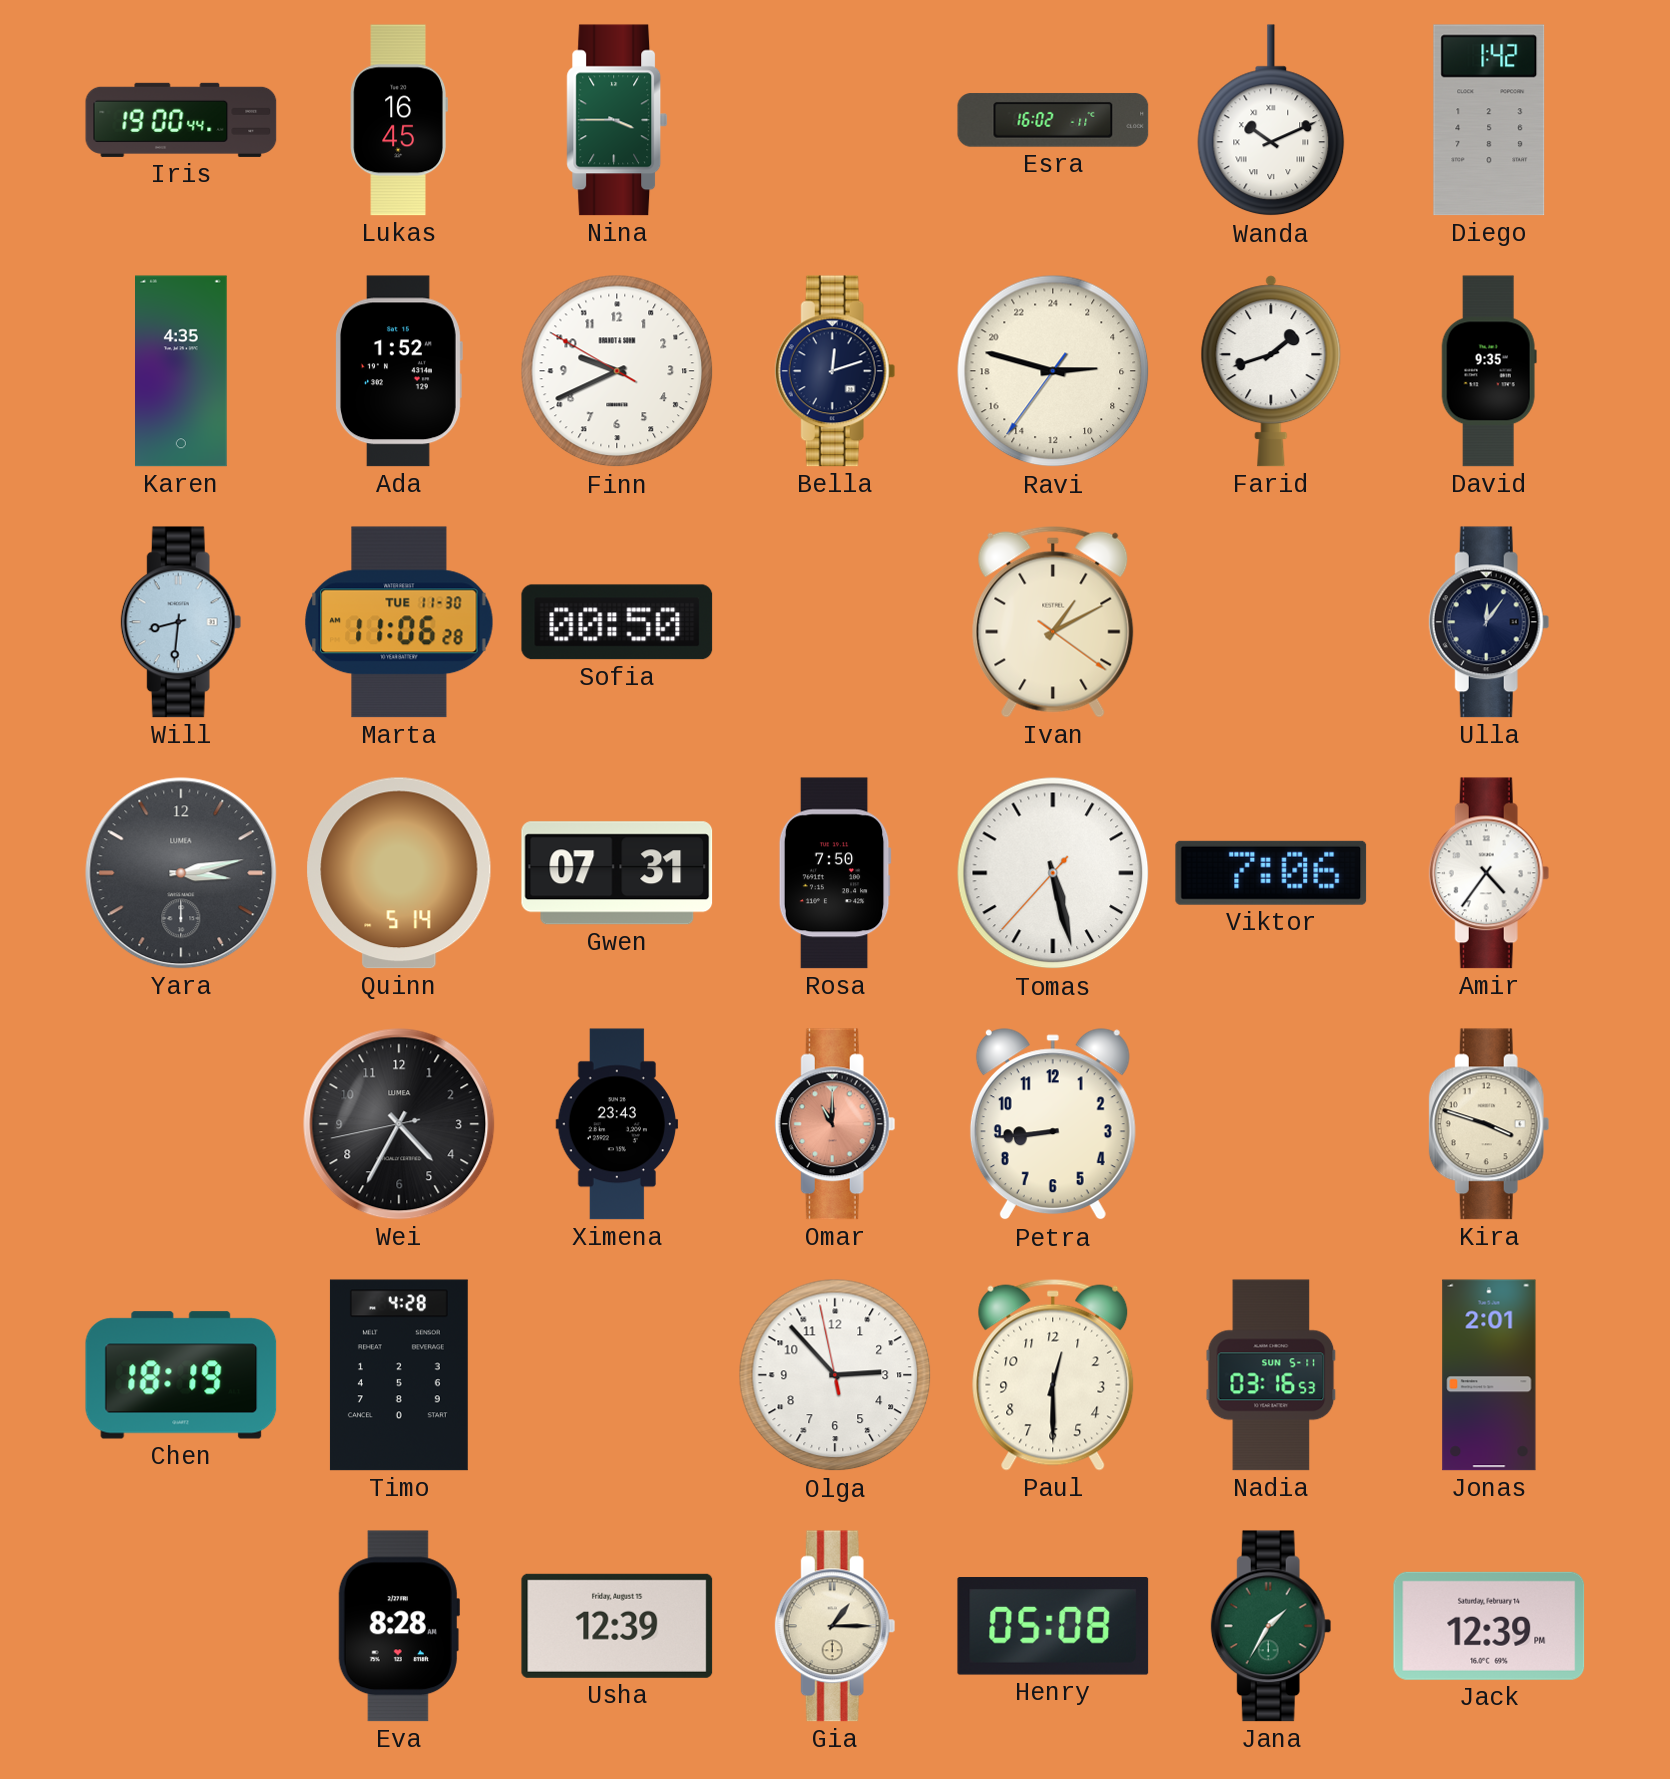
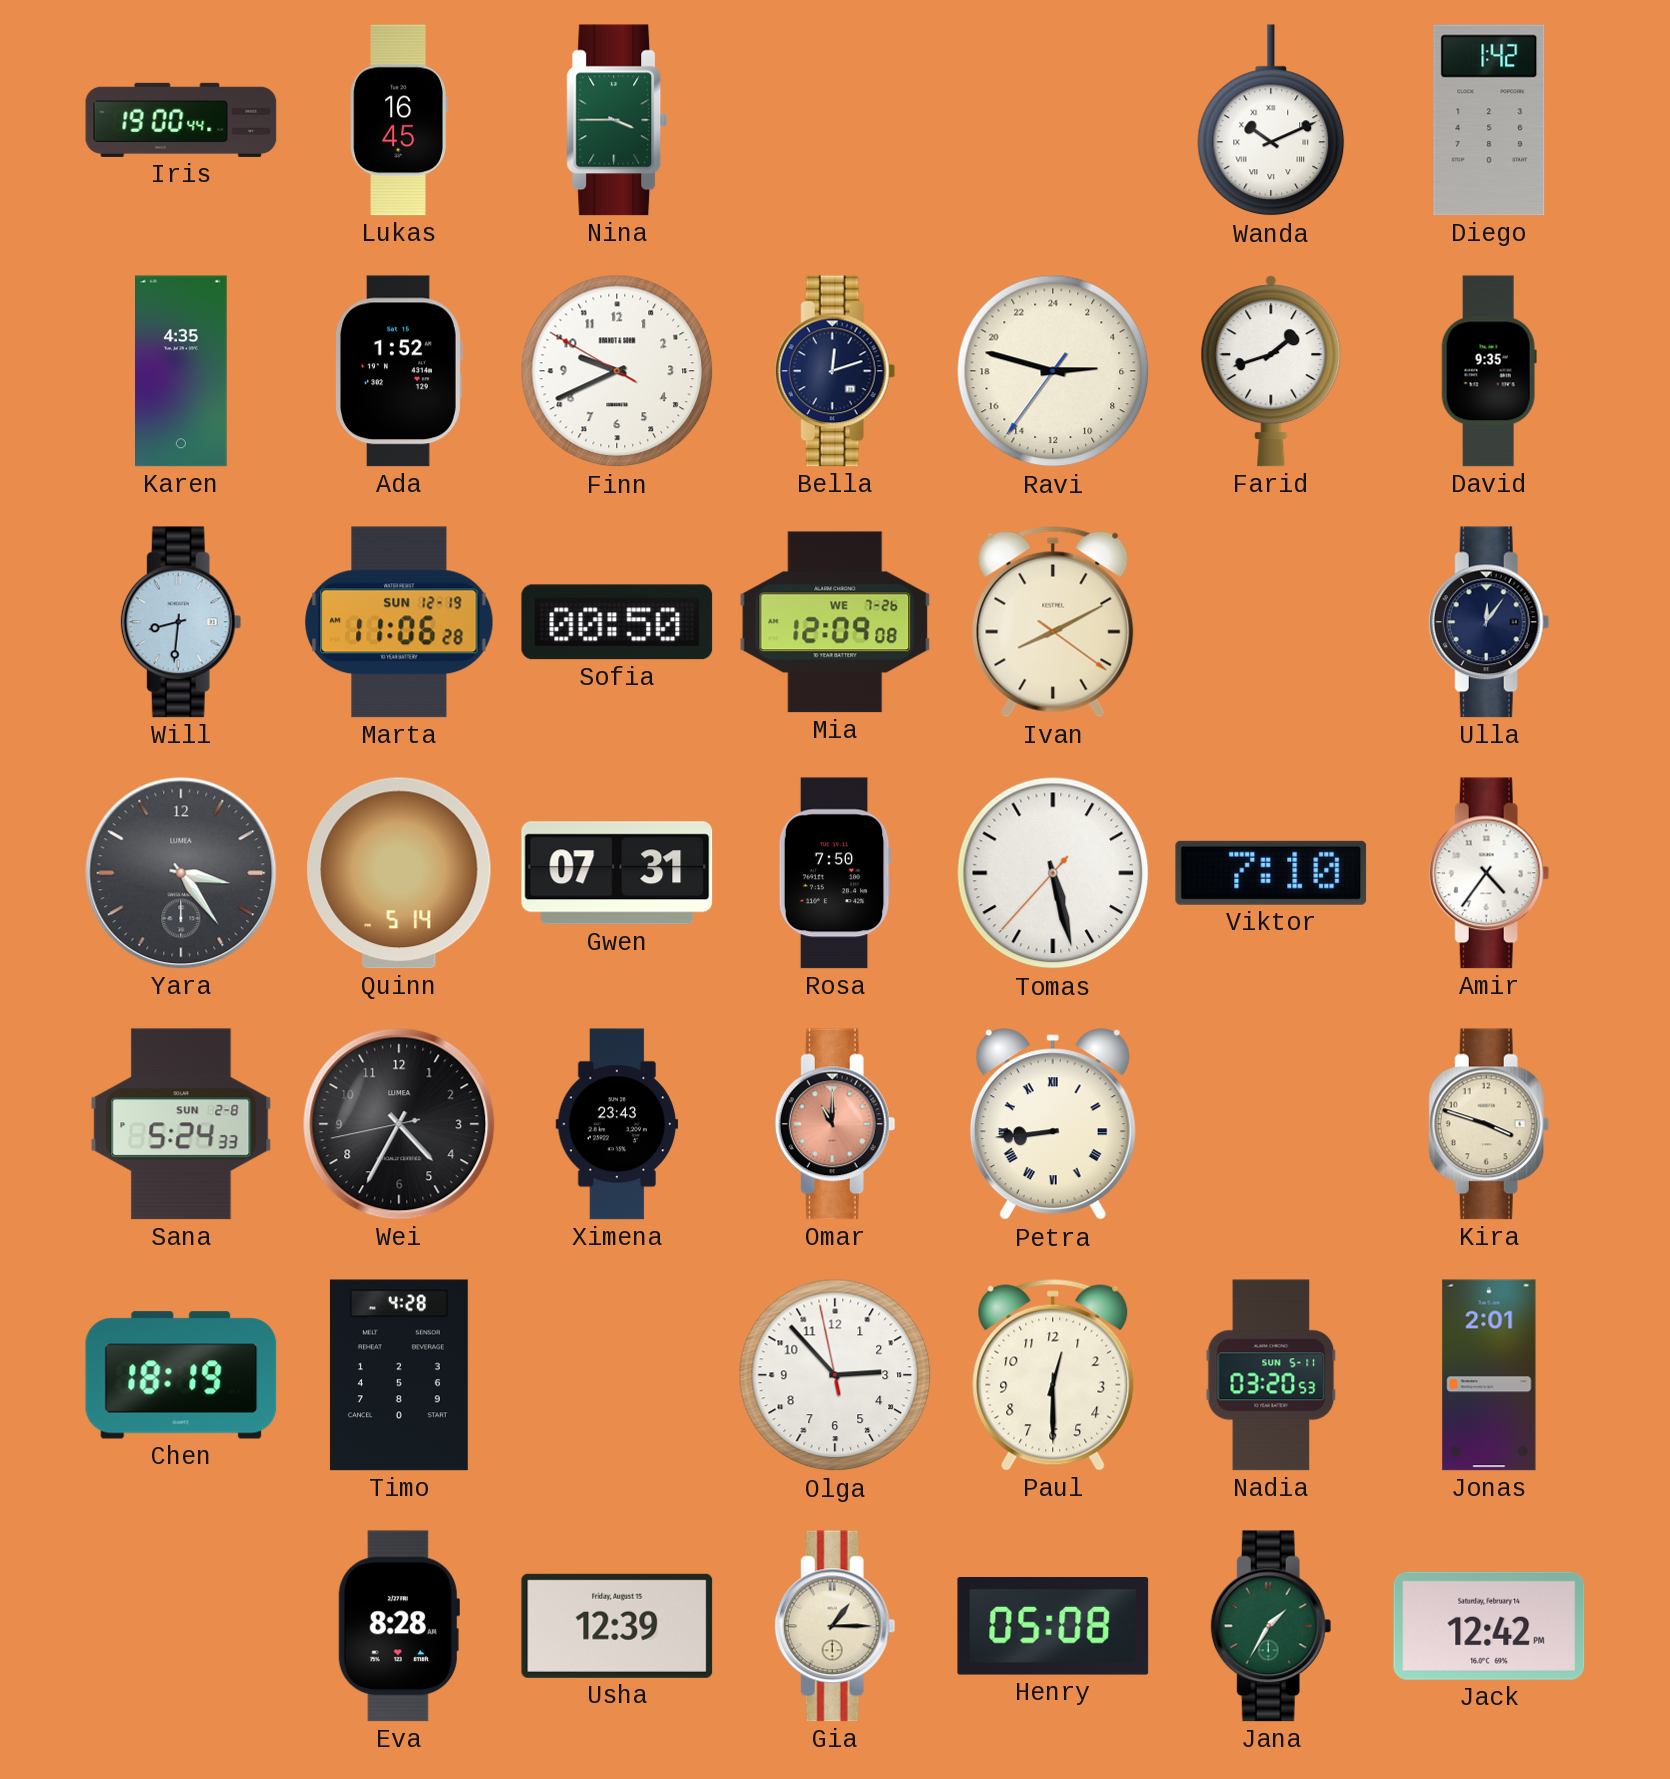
Esra: 16:02 -> none (1053, 120)
Marta date: TUE 11-30 -> SUN 12-19 (399, 622)
Mia: none -> 12:09 (835, 622)
Ivan: 1:10 -> 8:10 (1053, 622)
Yara: 3:13 -> 3:24 (181, 873)
Viktor: 7:06 -> 7:10 (1271, 873)
Sana: none -> 5:24 (181, 1124)
Petra numerals: Arabic -> Roman (1053, 1125)
Nadia: 03:16 -> 03:20 (1271, 1375)
Jack: 12:39 -> 12:42 (1489, 1626)
